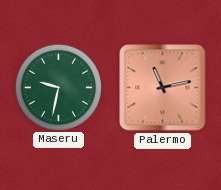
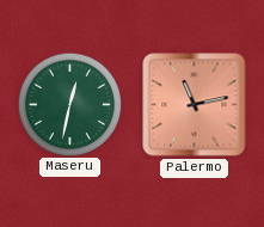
Maseru: 9:32 -> 12:32 (69, 104)
